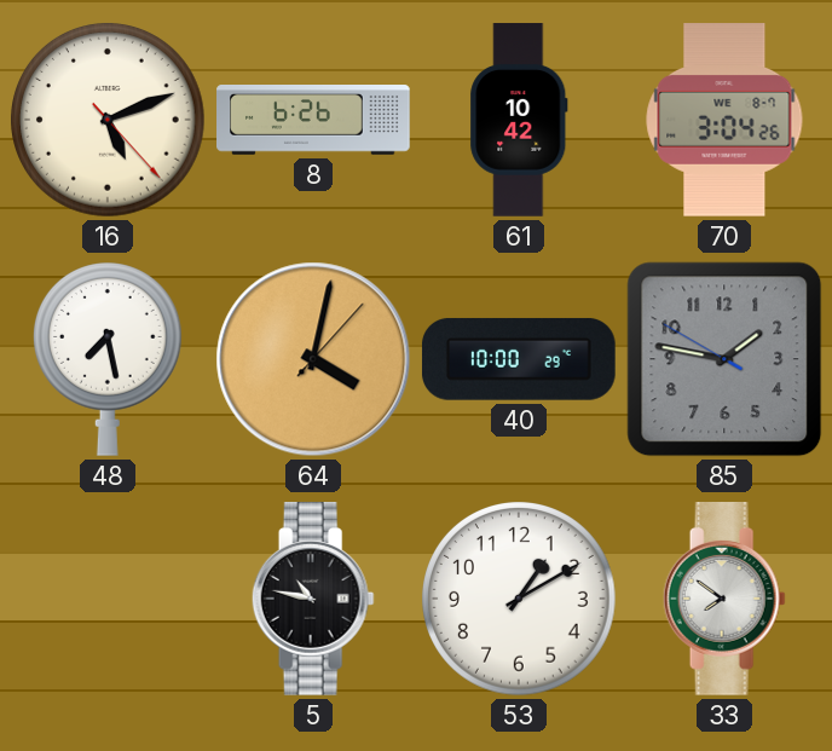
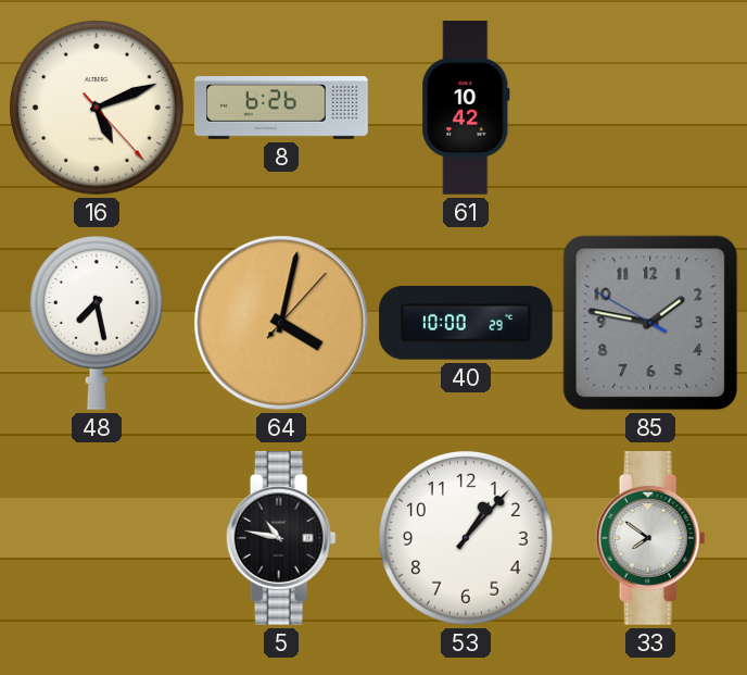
70: 3:04 -> none (724, 121)
53: 1:10 -> 1:07 (467, 539)
